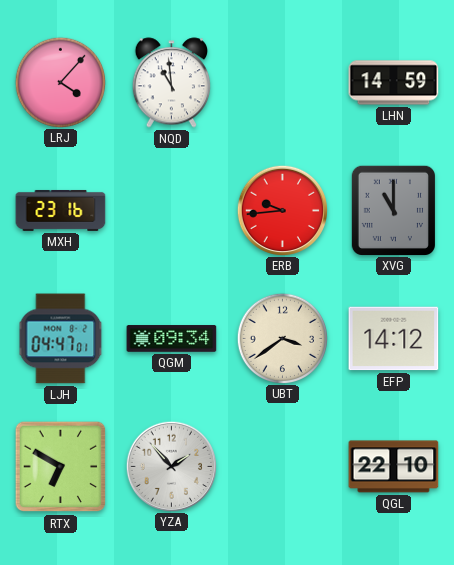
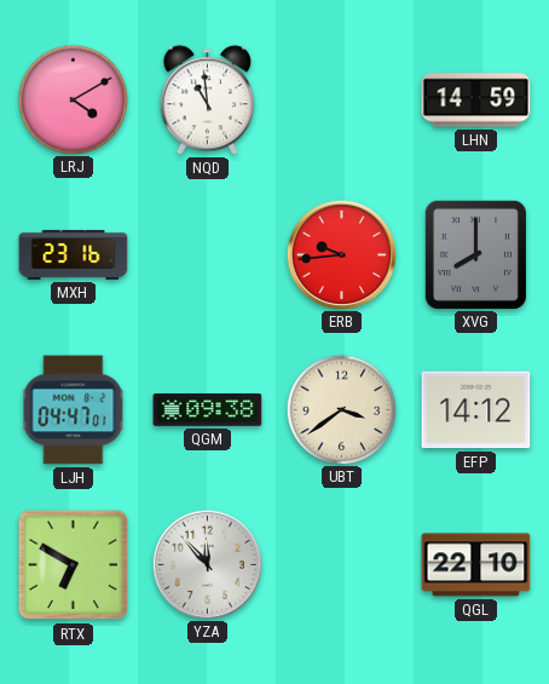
LRJ: 4:07 -> 4:10 (73, 99)
XVG: 11:00 -> 8:00 (475, 254)
QGM: 09:34 -> 09:38 (208, 410)
YZA: 1:53 -> 11:53 (207, 564)
